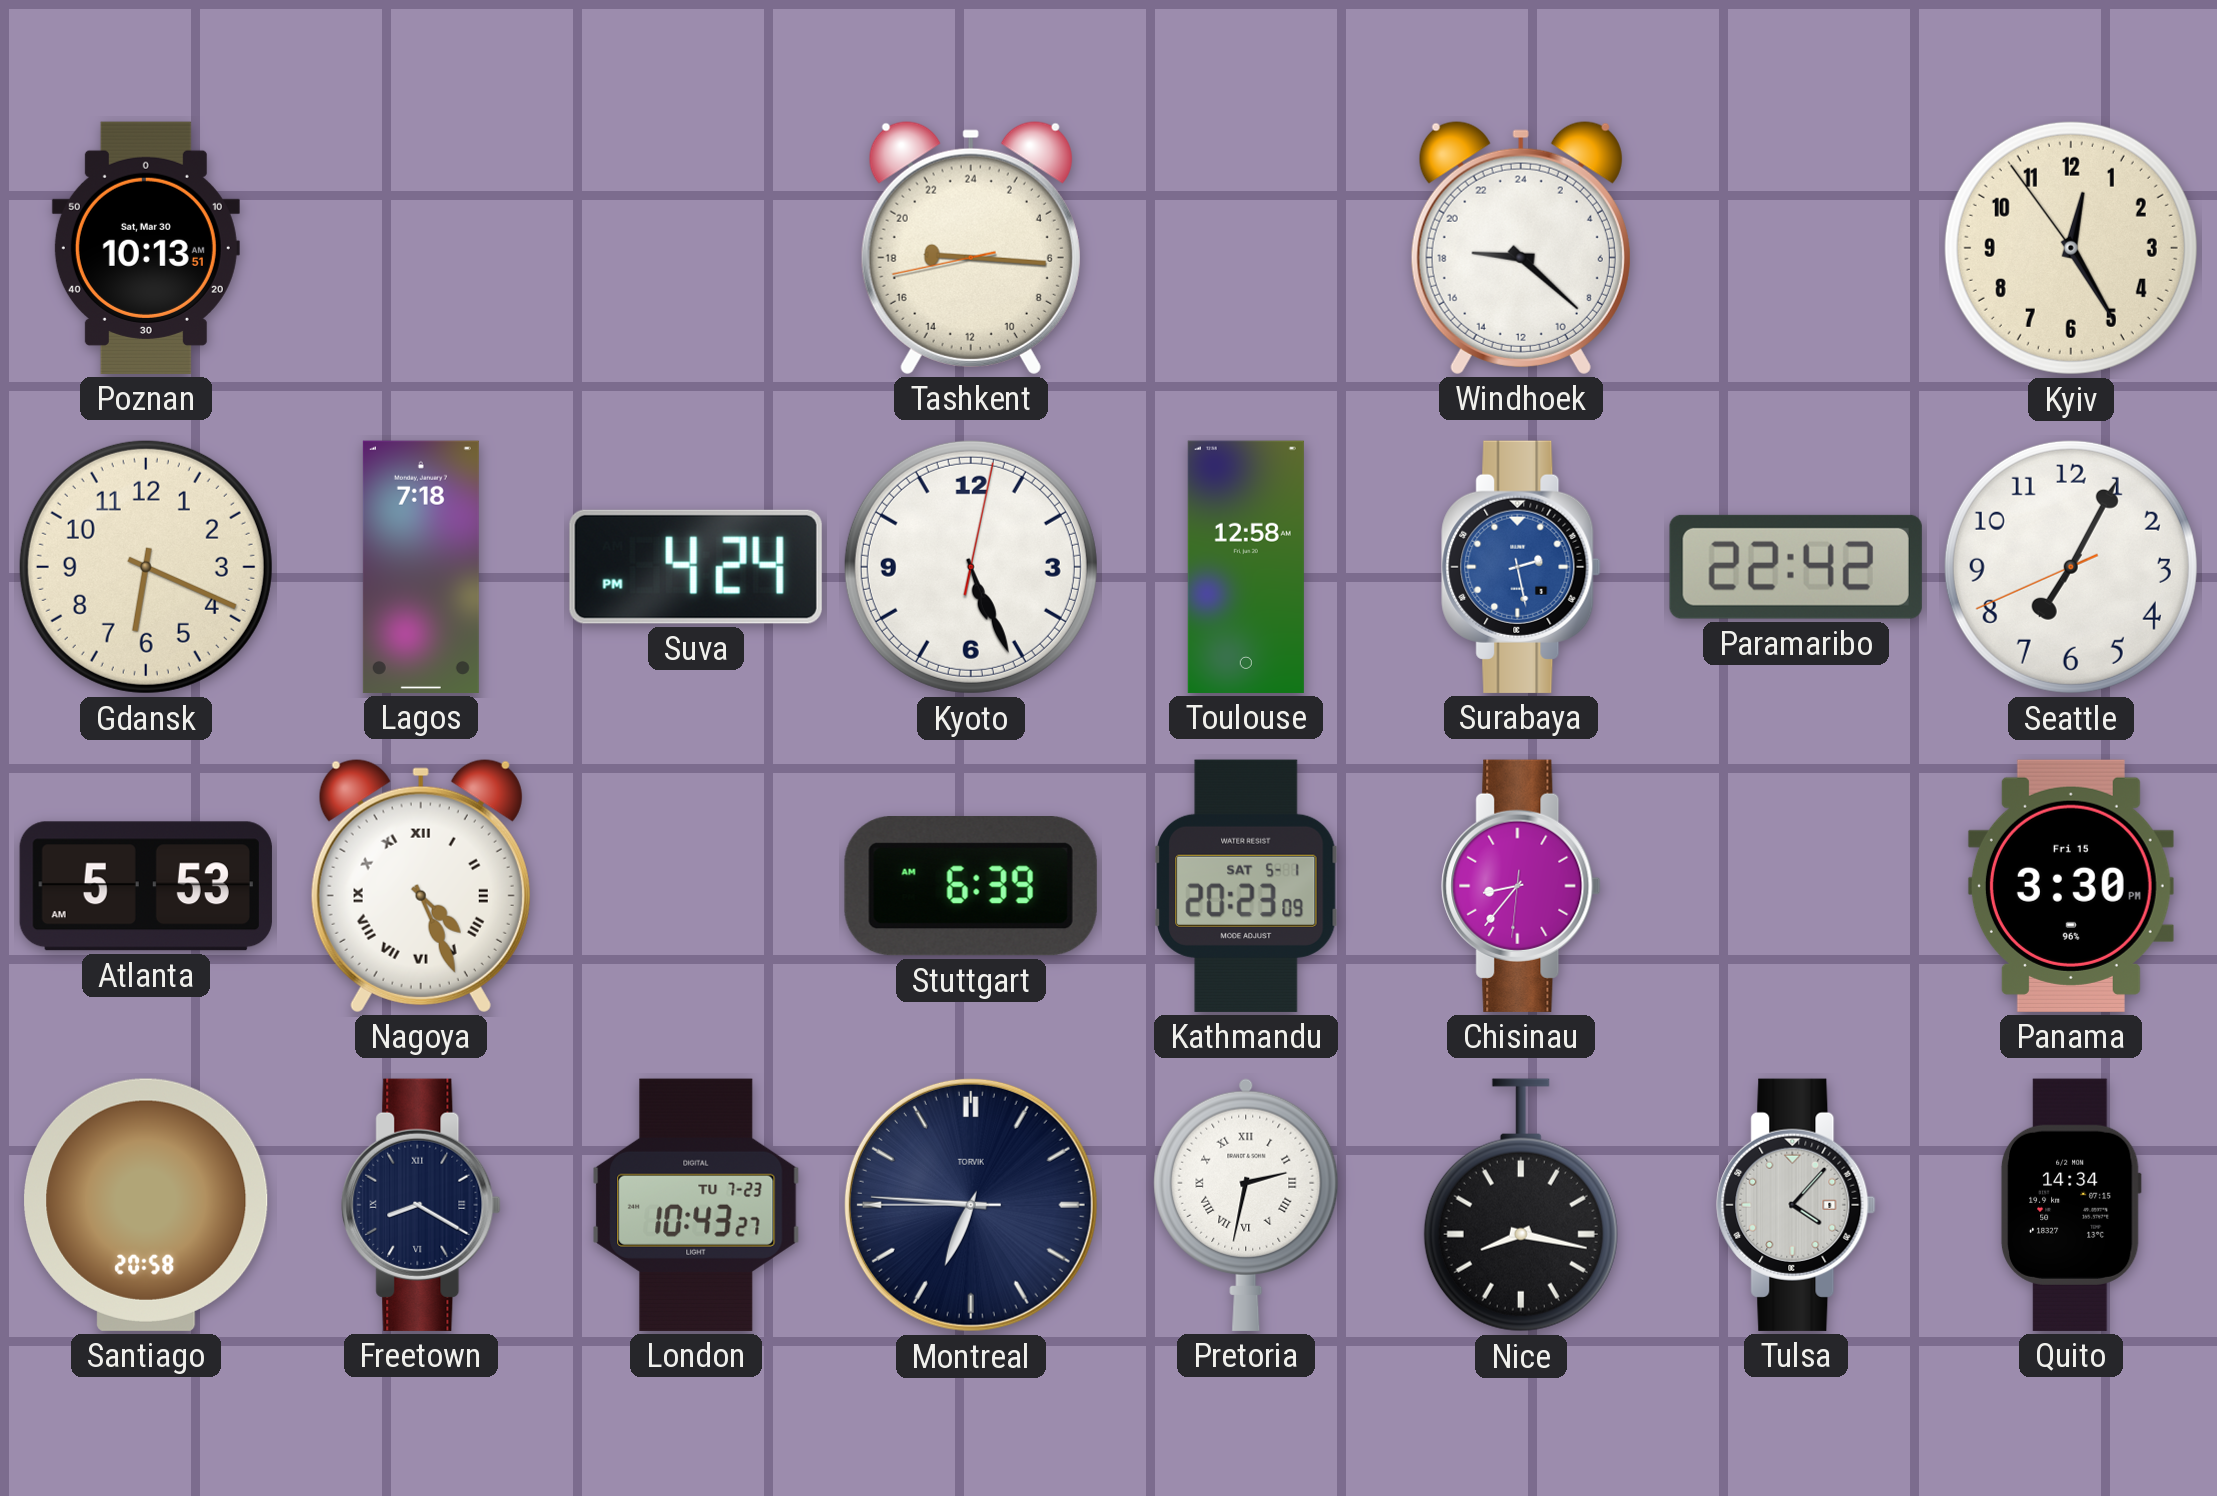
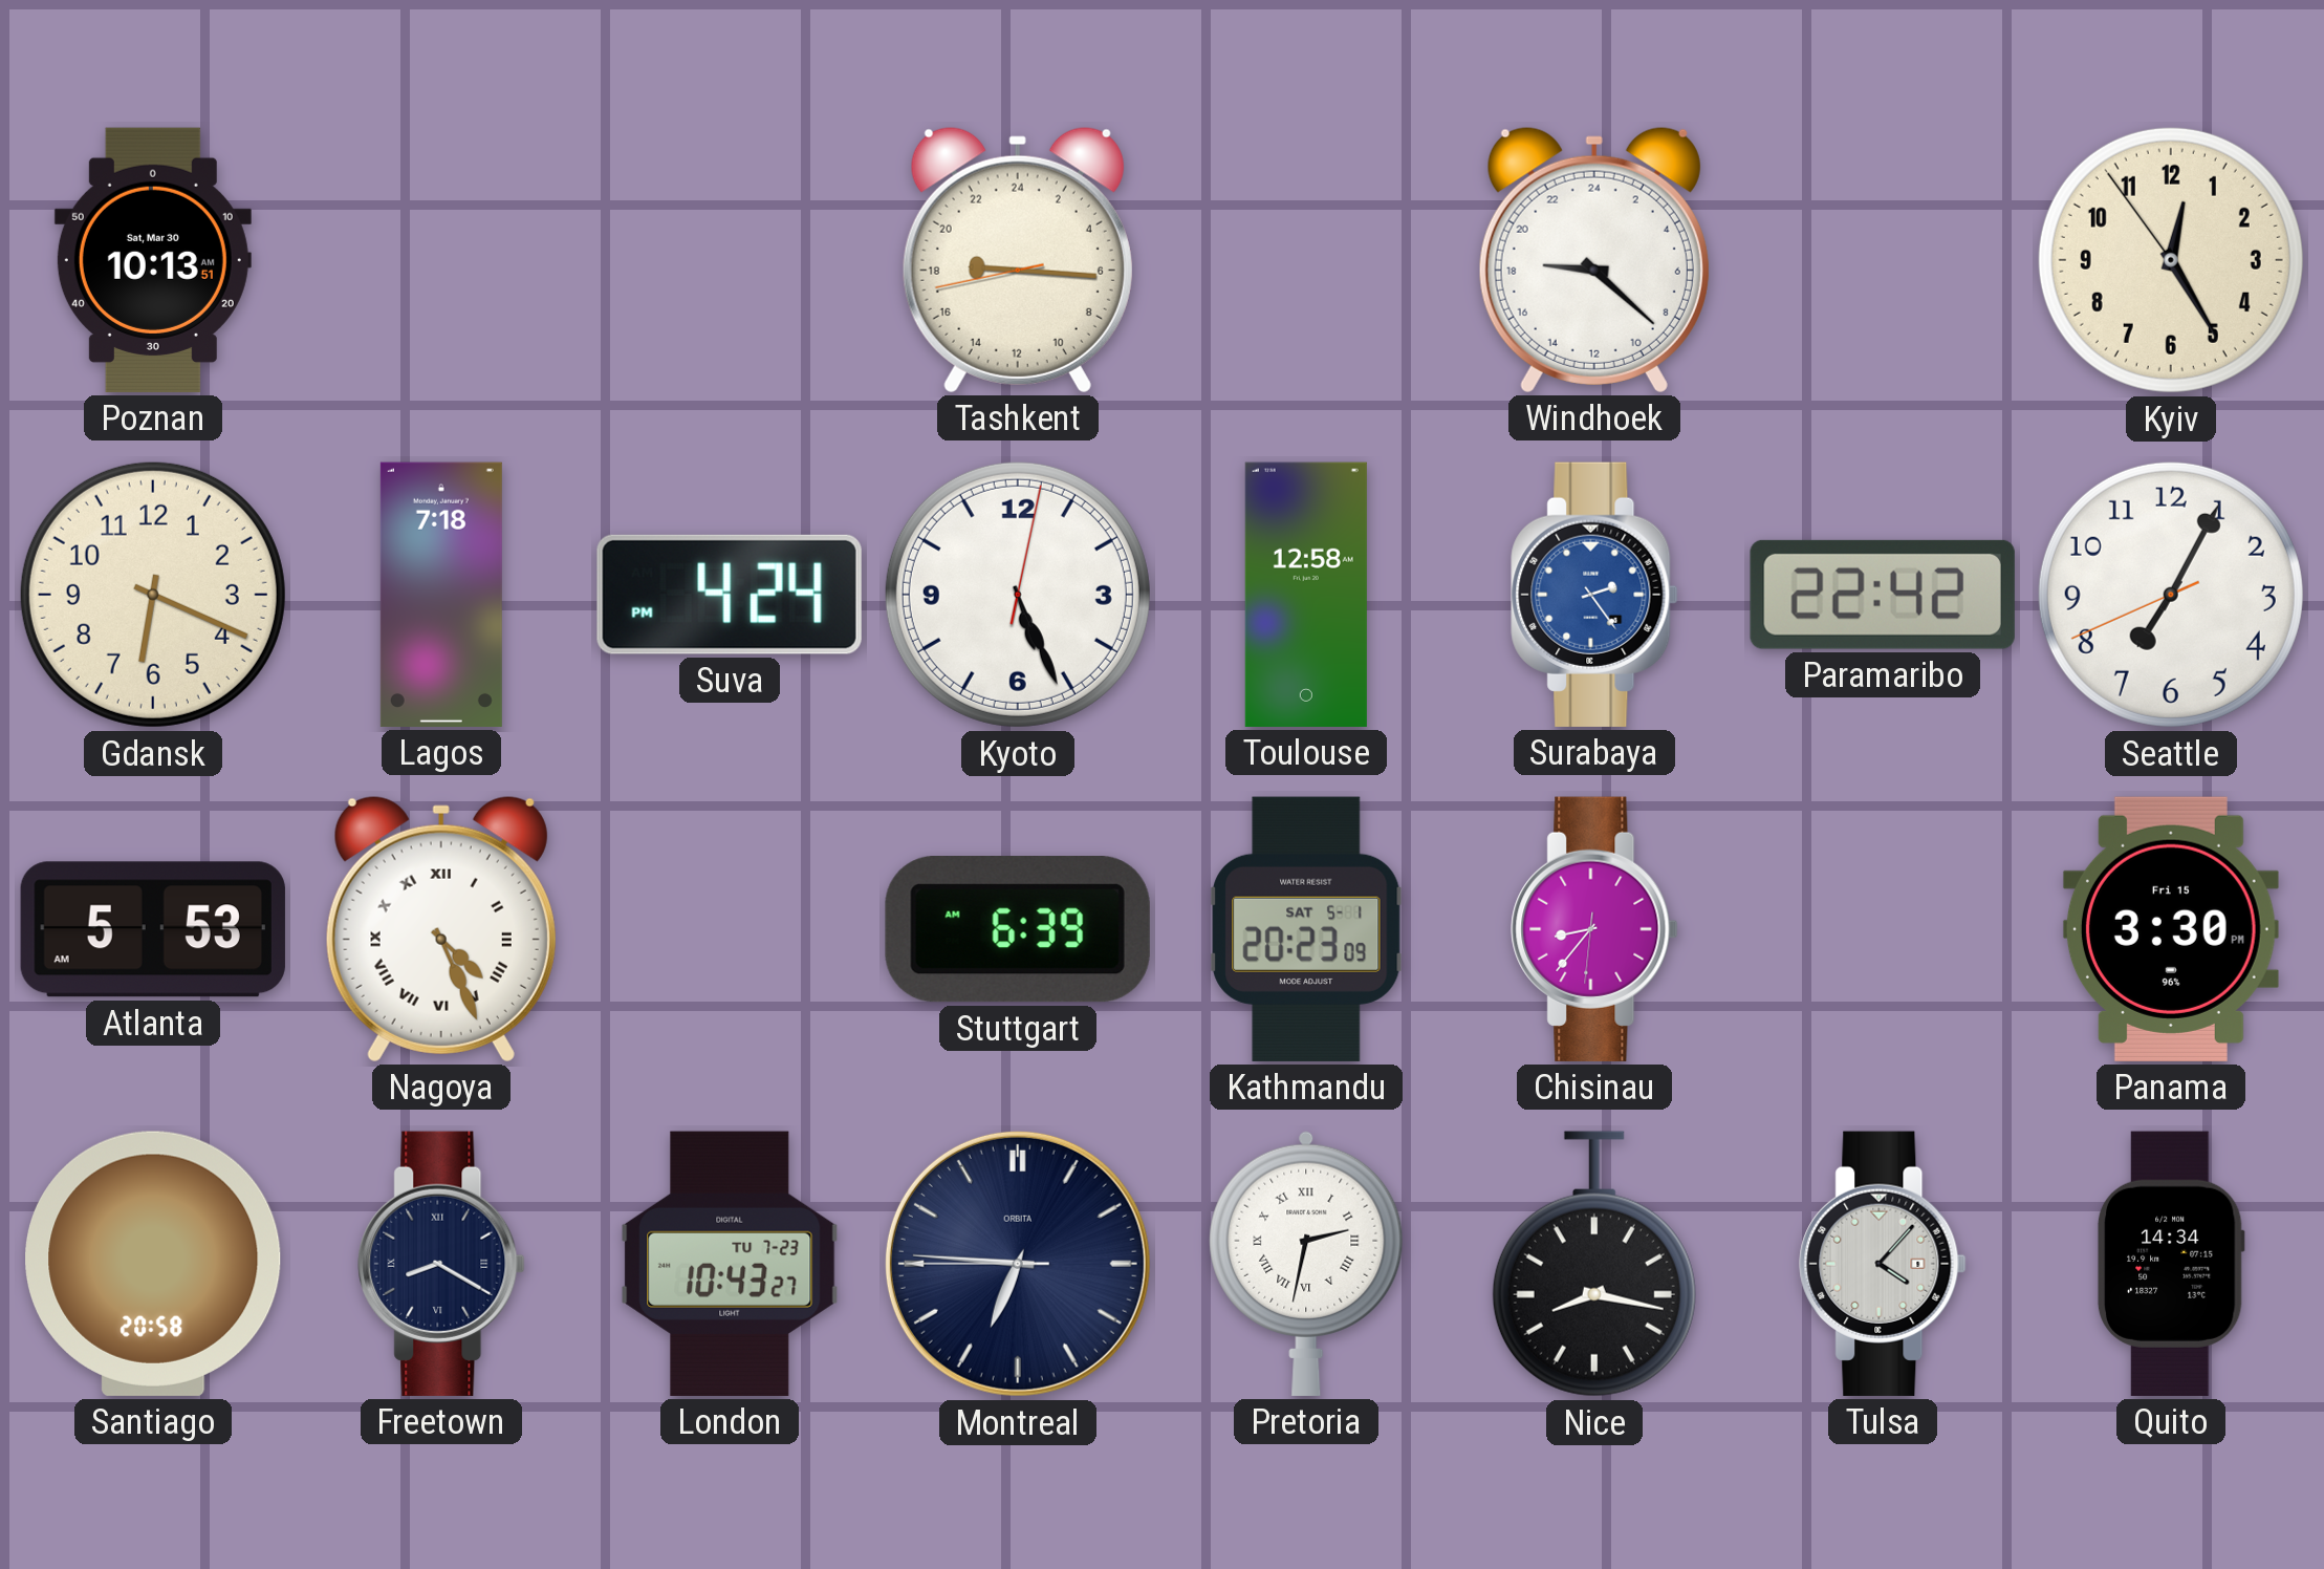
Surabaya: 2:28 -> 2:24 (1594, 595)
Montreal brand: TORVIK -> ORBITA (1018, 1264)
